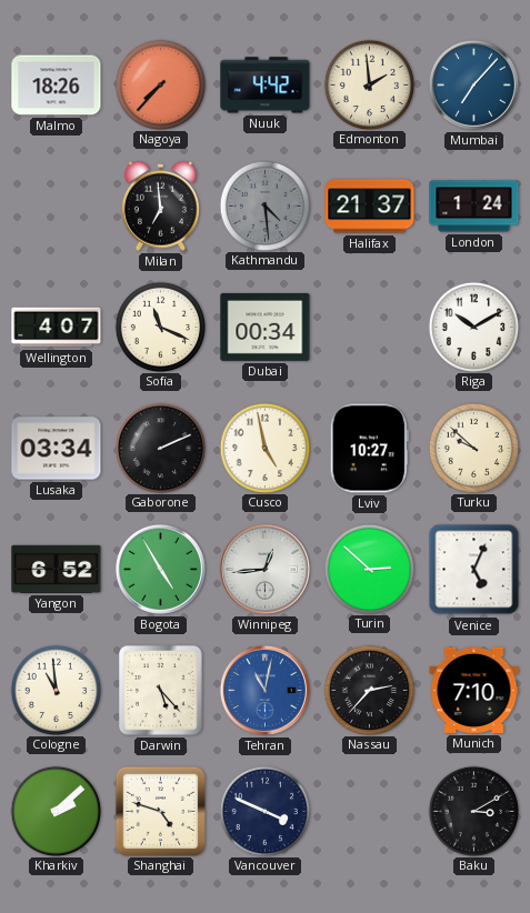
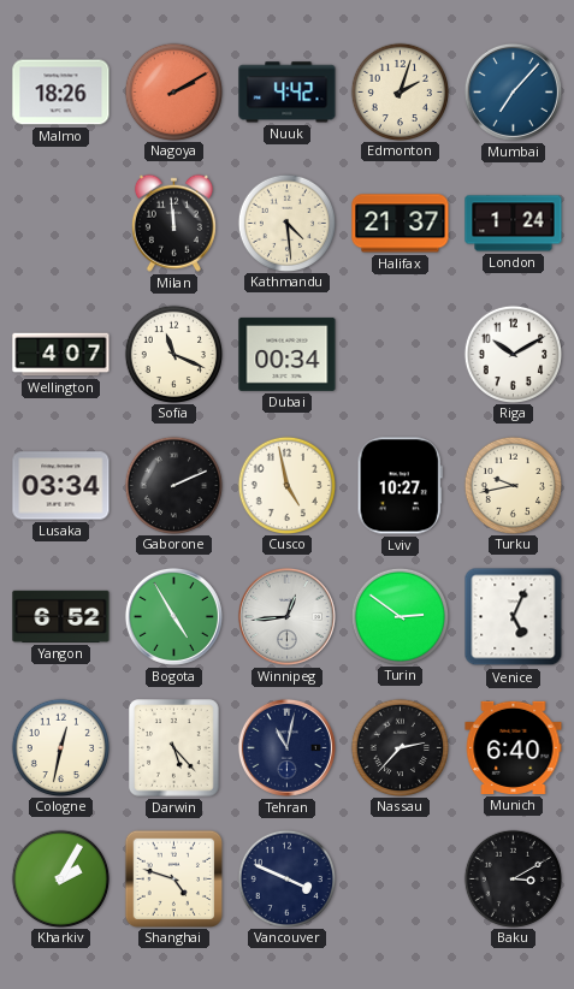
Nagoya: 7:37 -> 2:10 (173, 91)
Edmonton: 1:59 -> 2:03 (400, 91)
Milan: 6:59 -> 11:59 (173, 223)
Kathmandu dial: grey -> cream (286, 223)
Turku: 9:52 -> 9:43 (513, 485)
Turin: 2:52 -> 2:51 (400, 616)
Cologne: 10:59 -> 12:32 (60, 747)
Tehran dial: blue -> navy (286, 747)
Munich: 7:10 -> 6:40 (514, 747)
Kharkiv: 2:08 -> 2:05 (60, 878)
